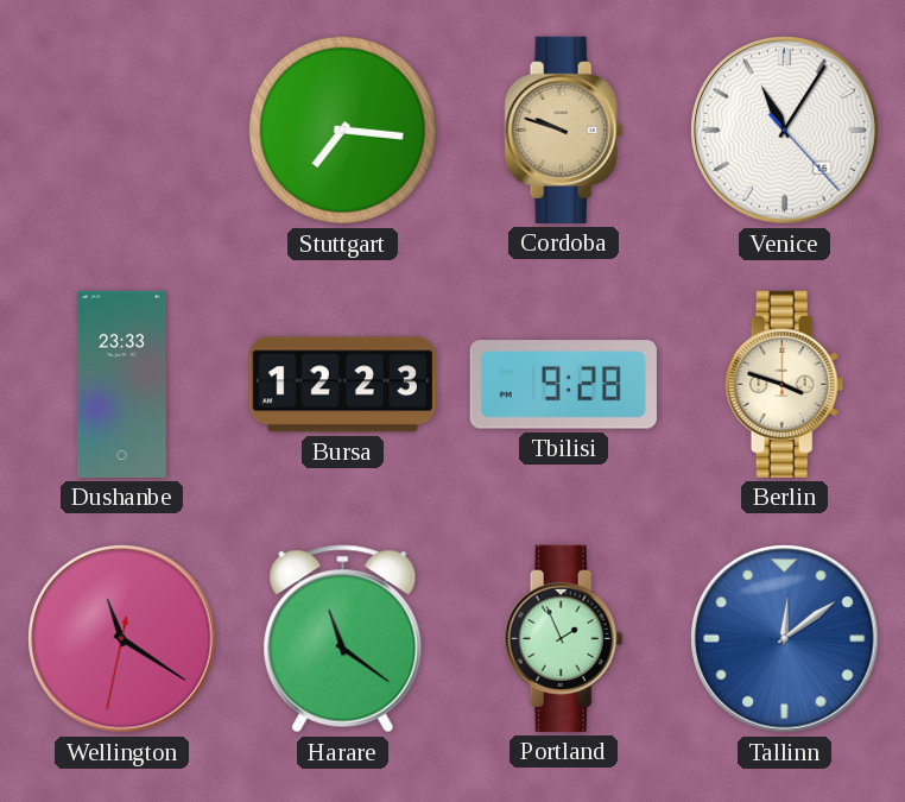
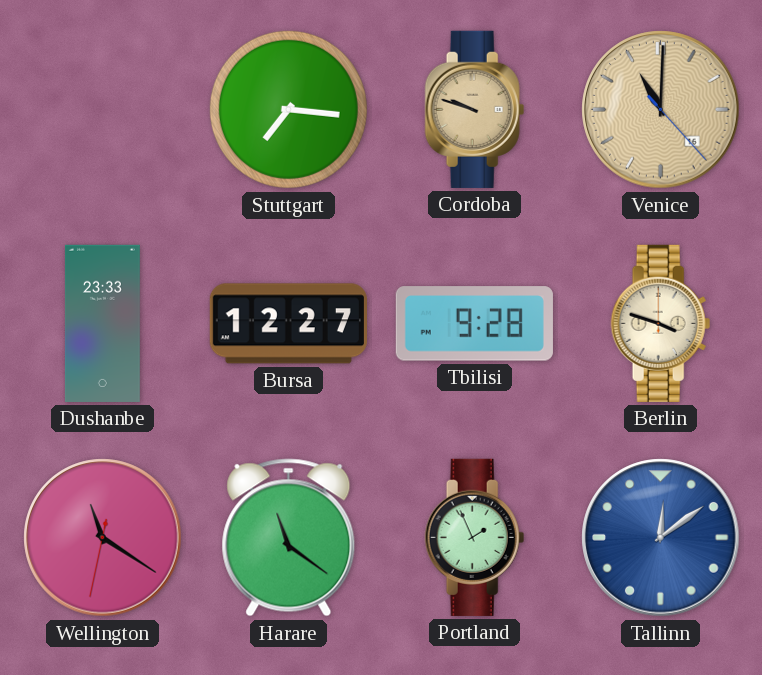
Venice: 11:05 -> 11:00 (661, 110)
Venice dial: white -> champagne (661, 110)
Bursa: 12:23 -> 12:27 (288, 324)
